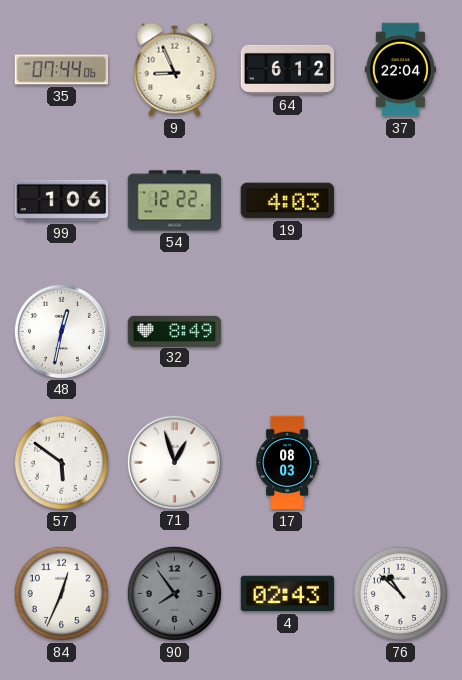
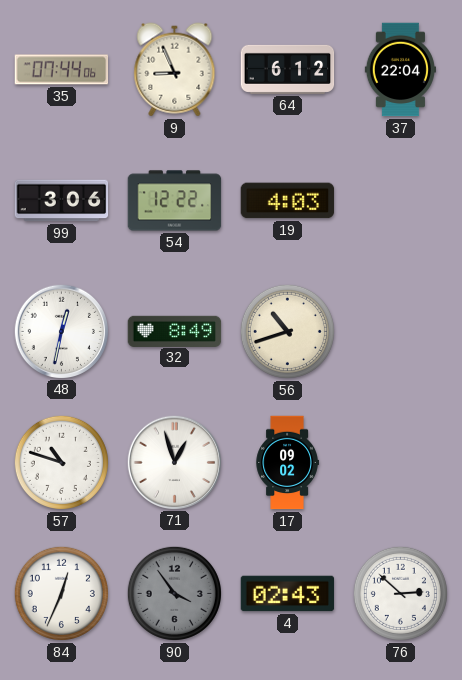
99: 1:06 -> 3:06 (62, 201)
56: none -> 10:42 (287, 331)
57: 5:51 -> 10:48 (61, 462)
17: 08:03 -> 09:02 (287, 463)
90: 7:54 -> 3:54 (174, 593)
76: 10:52 -> 2:52 (400, 593)
